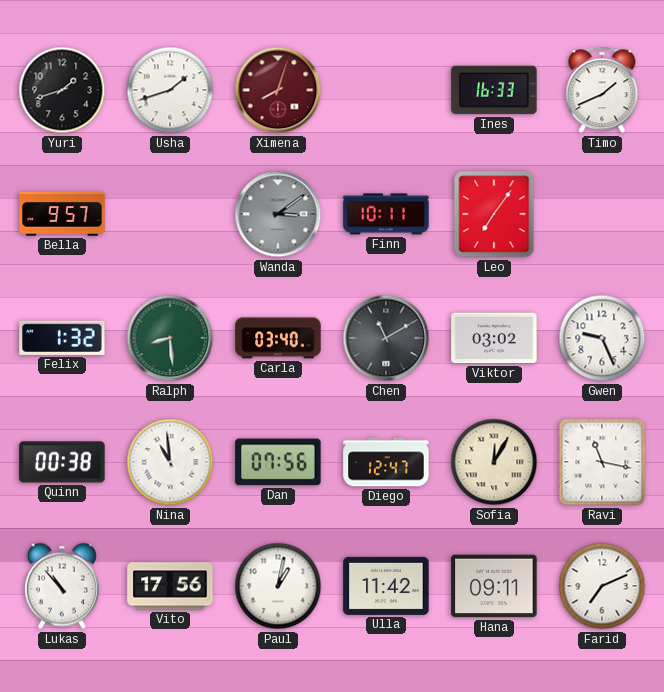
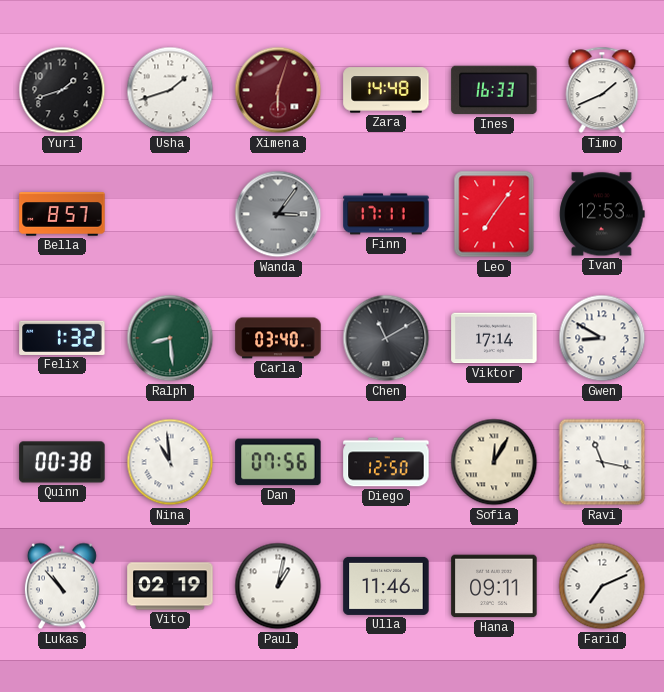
Ximena: 8:03 -> 6:03 (278, 90)
Zara: none -> 14:48 (386, 90)
Bella: 9:57 -> 8:57 (62, 214)
Wanda: 3:09 -> 3:06 (278, 214)
Finn: 10:11 -> 17:11 (386, 214)
Ivan: none -> 12:53 (602, 214)
Viktor: 03:02 -> 17:14 (494, 338)
Gwen: 9:26 -> 8:50 (602, 338)
Diego: 12:47 -> 12:50 (386, 462)
Vito: 17:56 -> 02:19 (170, 586)
Ulla: 11:42 -> 11:46 (386, 586)
